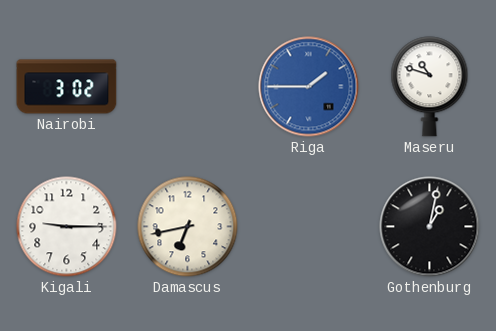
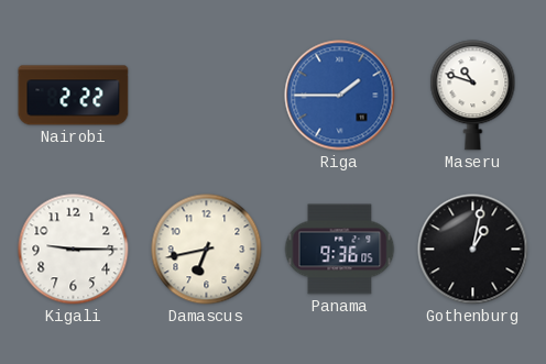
Nairobi: 3:02 -> 2:22 (74, 96)
Panama: none -> 9:36 (340, 250)
